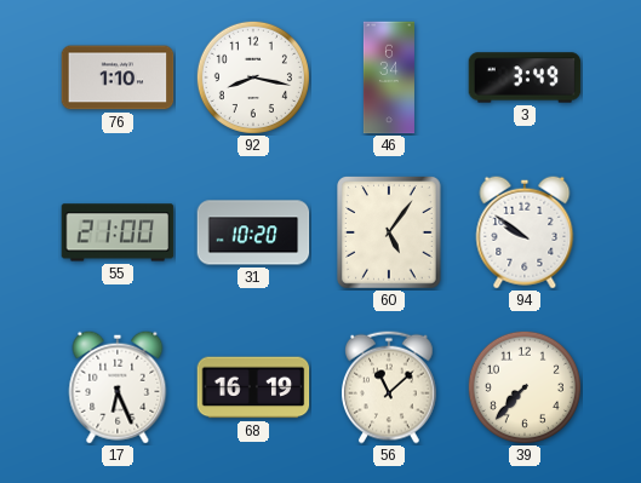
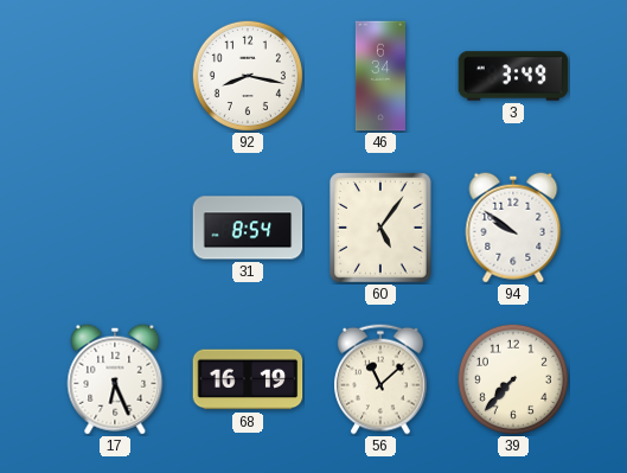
76: 1:10 -> none (118, 77)
55: 21:00 -> none (118, 232)
31: 10:20 -> 8:54 (248, 228)
